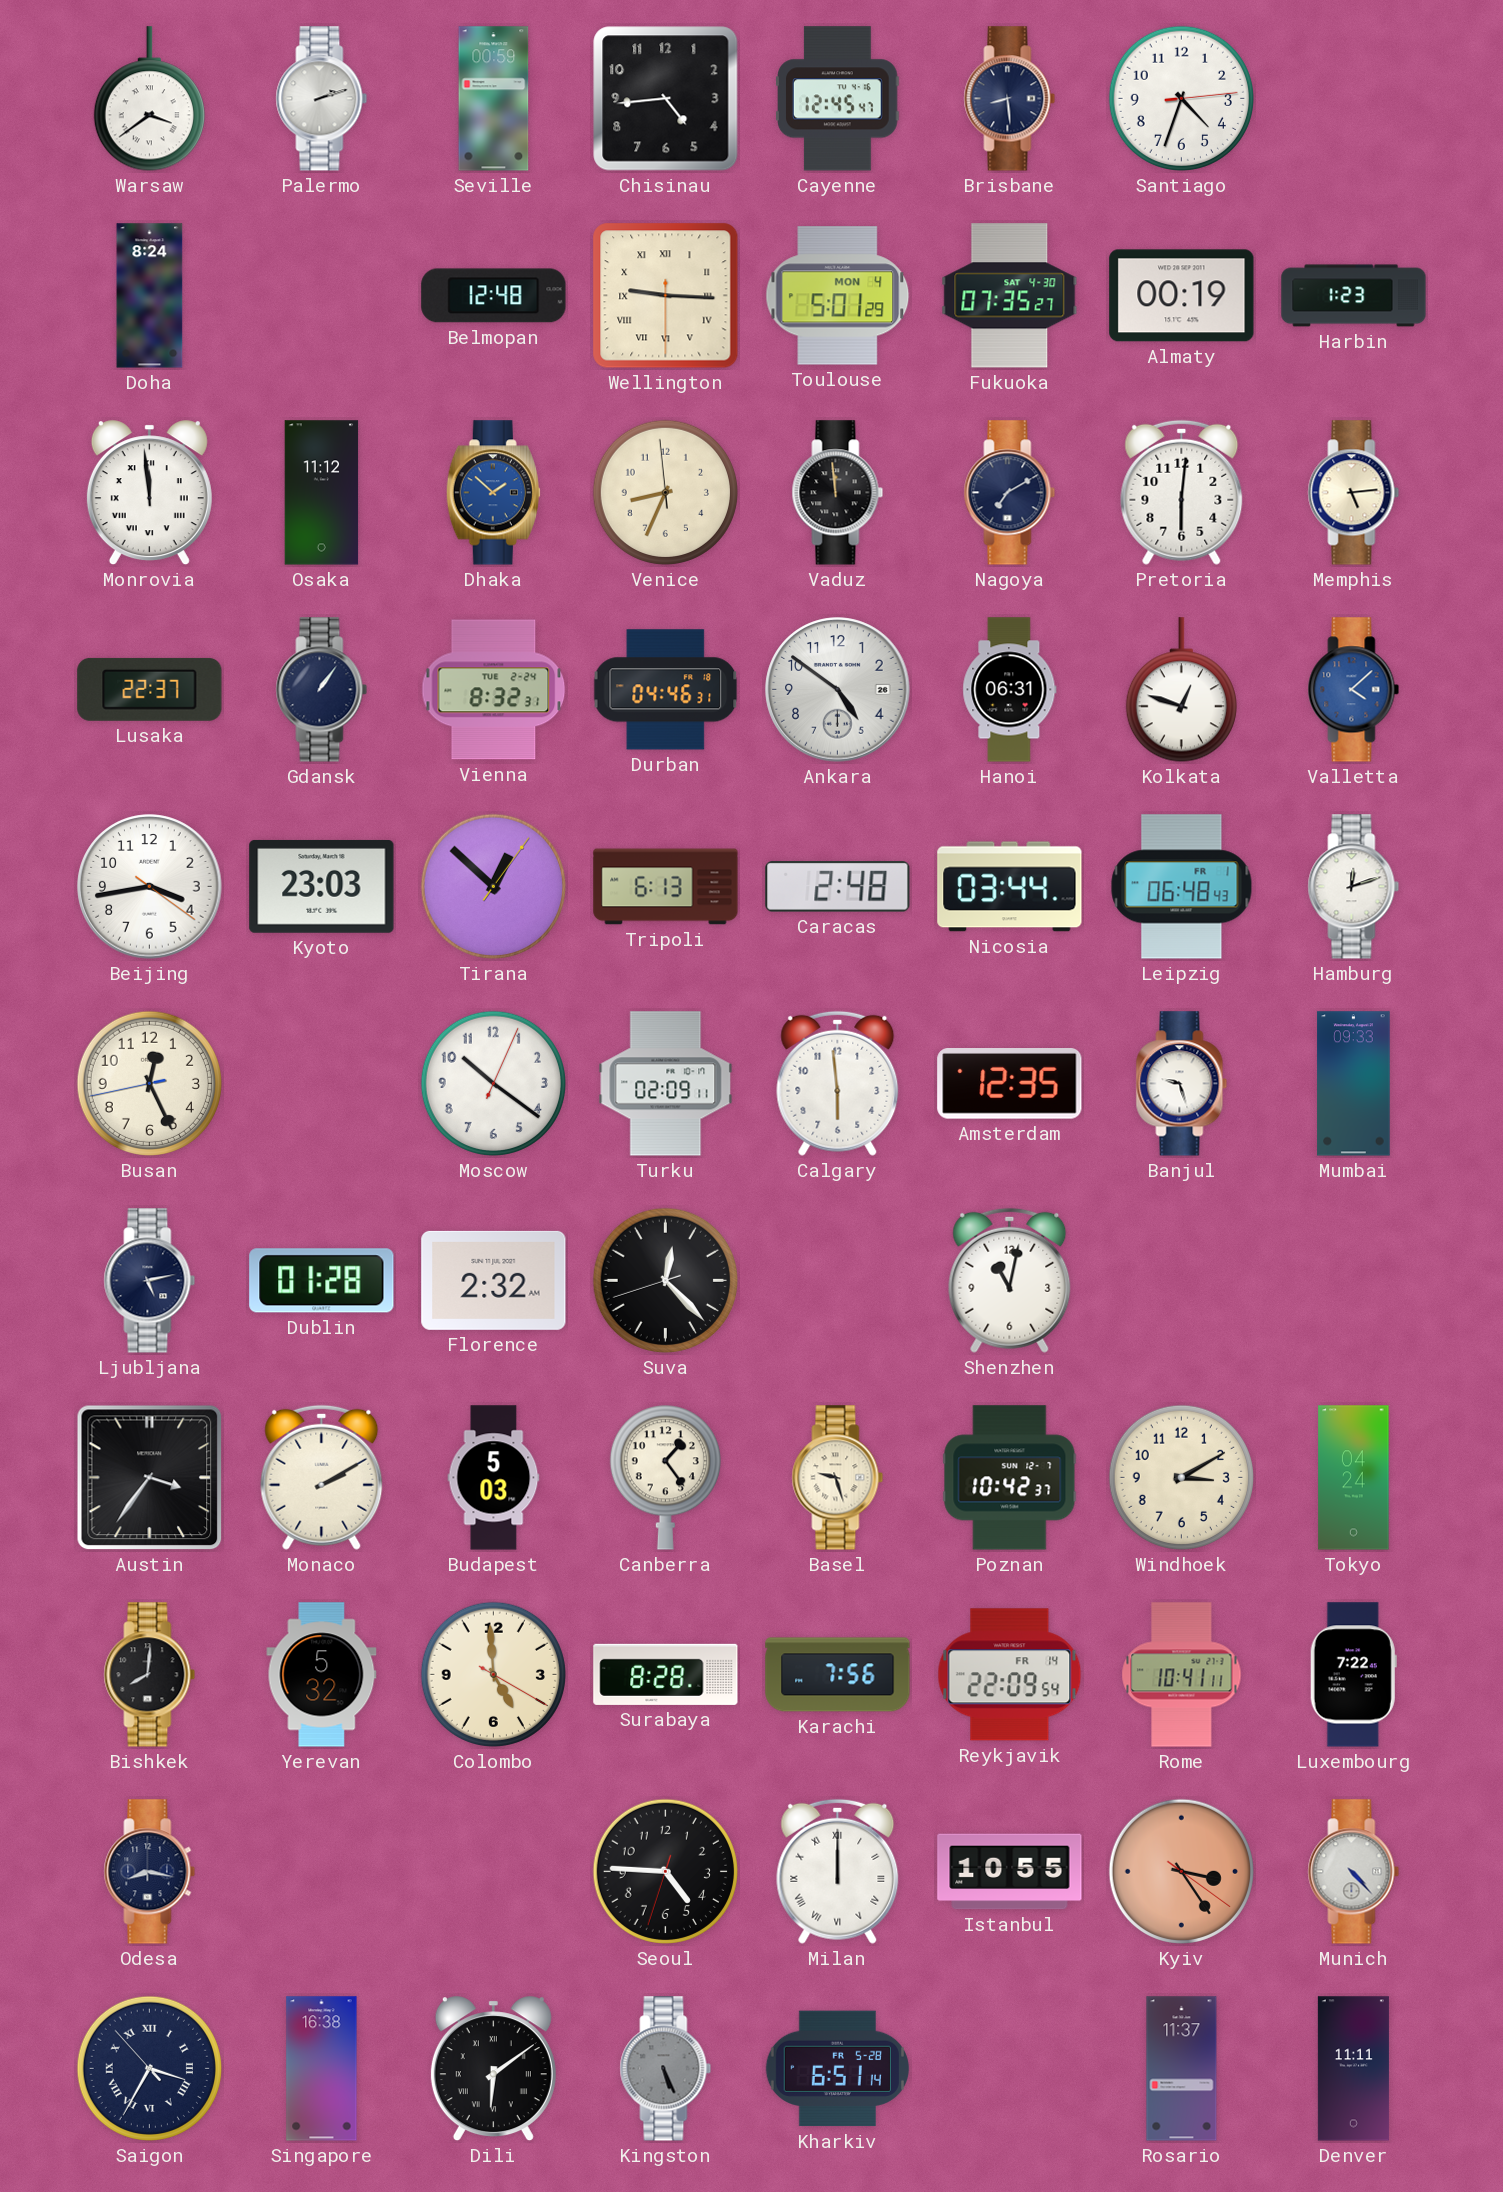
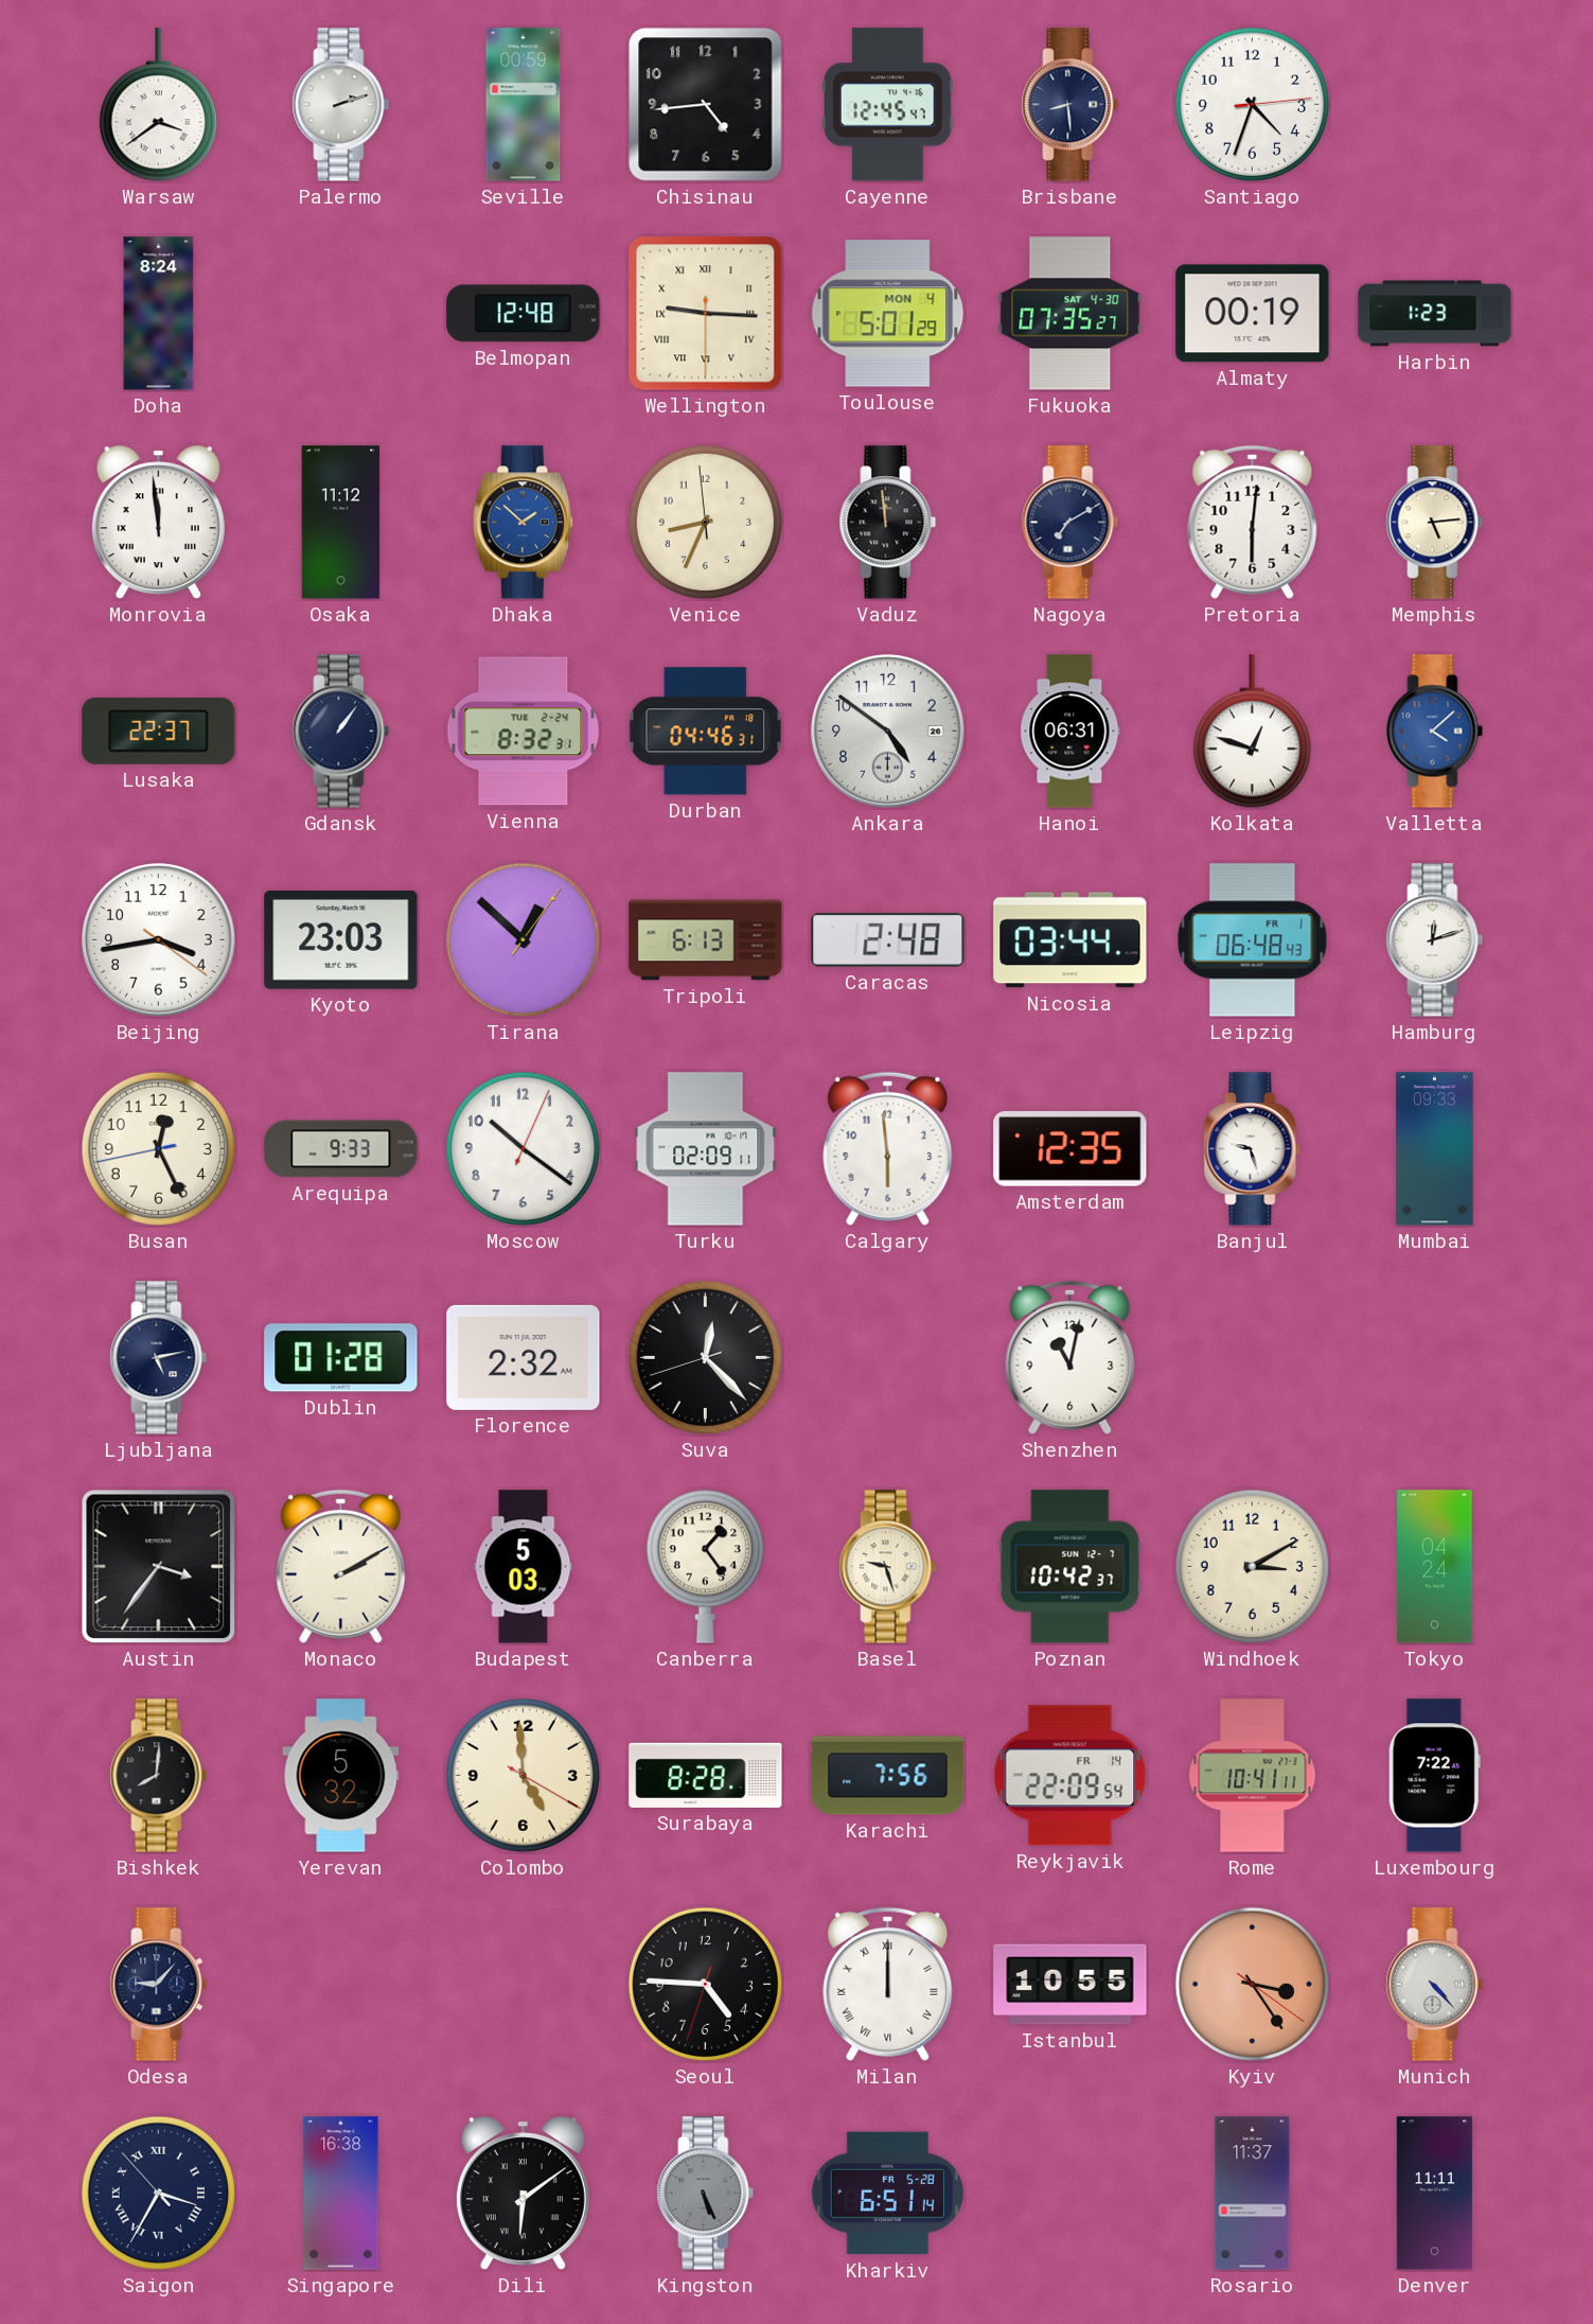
Arequipa: none -> 9:33 (341, 1149)
Odesa: 8:17 -> 9:07 (159, 1985)
